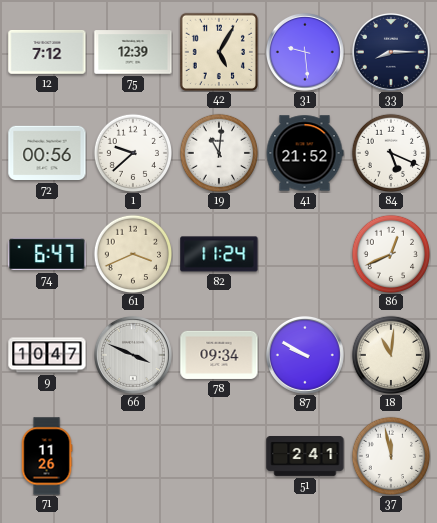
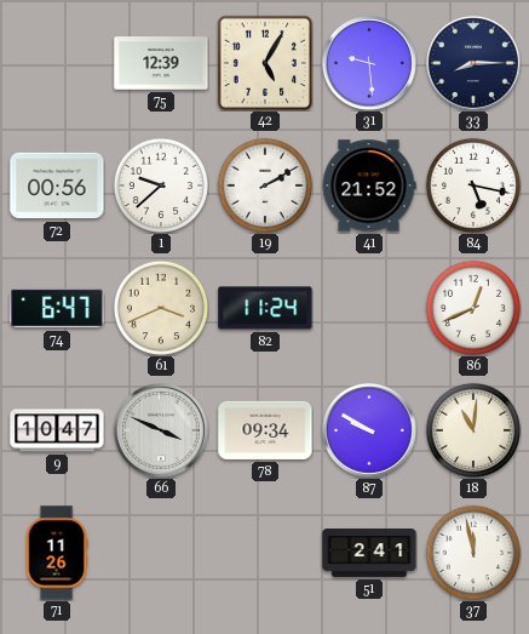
12: 7:12 -> none (47, 52)
19: 11:01 -> 2:10 (264, 184)
84: 5:19 -> 5:17 (472, 184)
